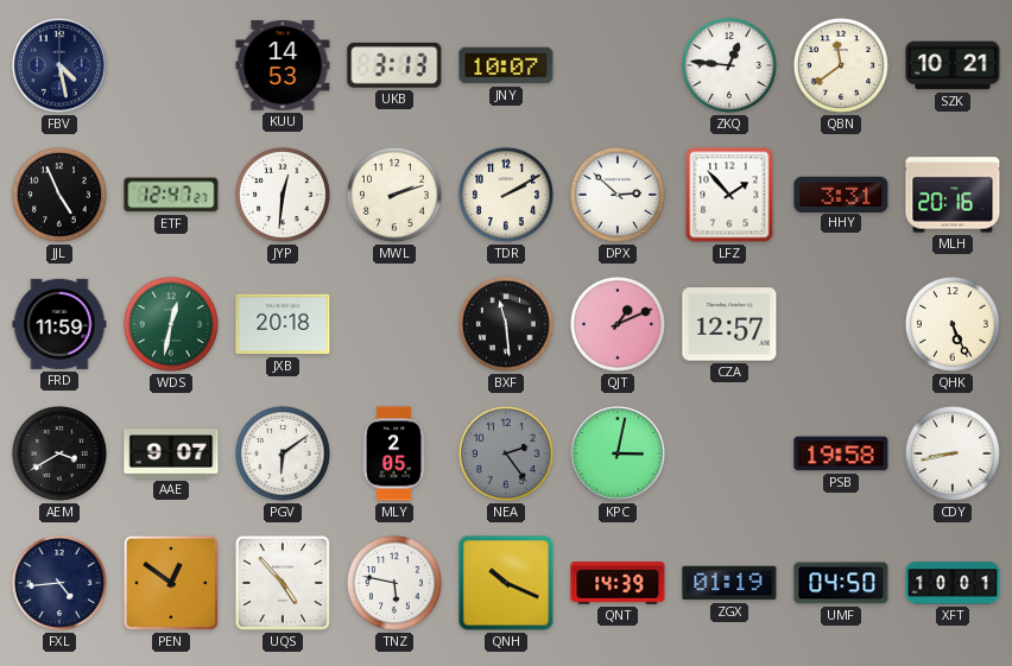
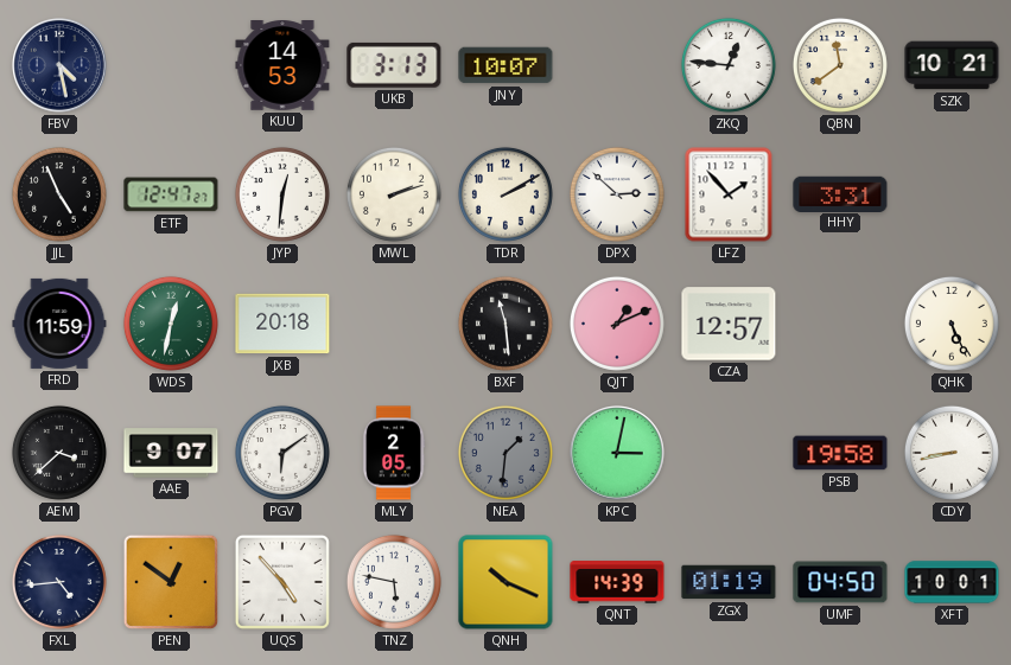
MLH: 20:16 -> none (953, 195)
AEM: 3:40 -> 3:38 (59, 453)
NEA: 2:24 -> 1:31 (506, 453)
